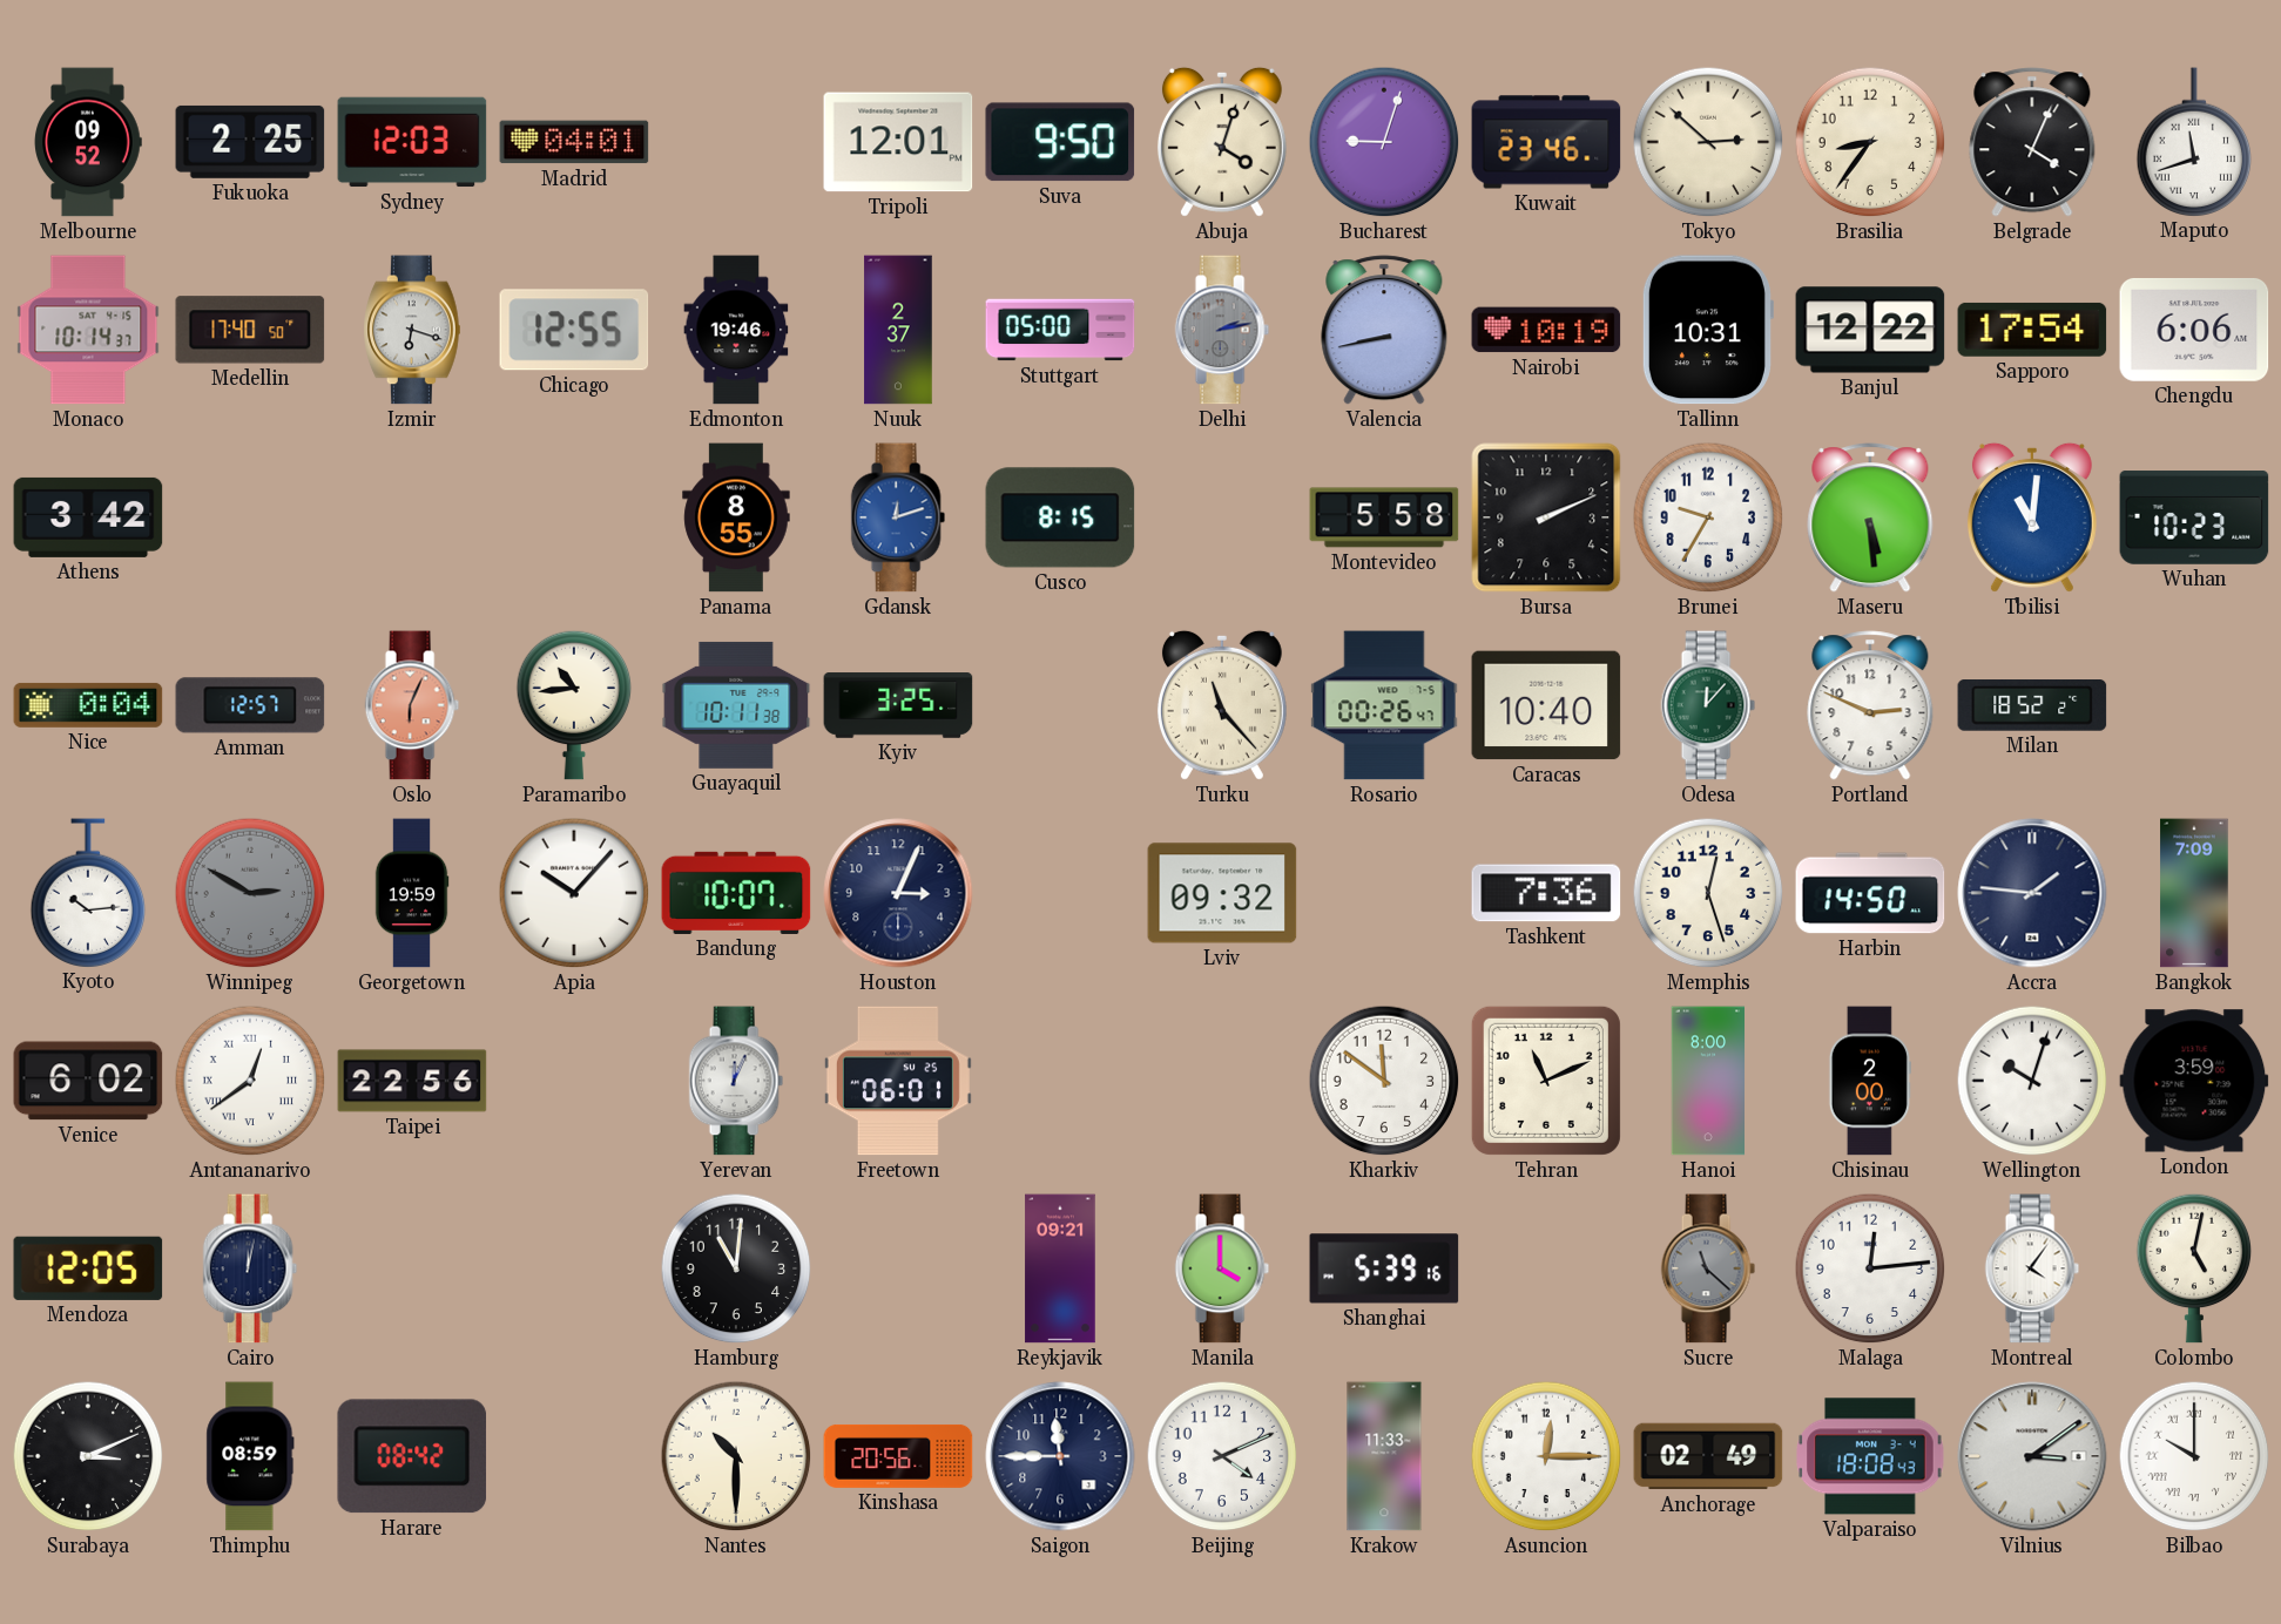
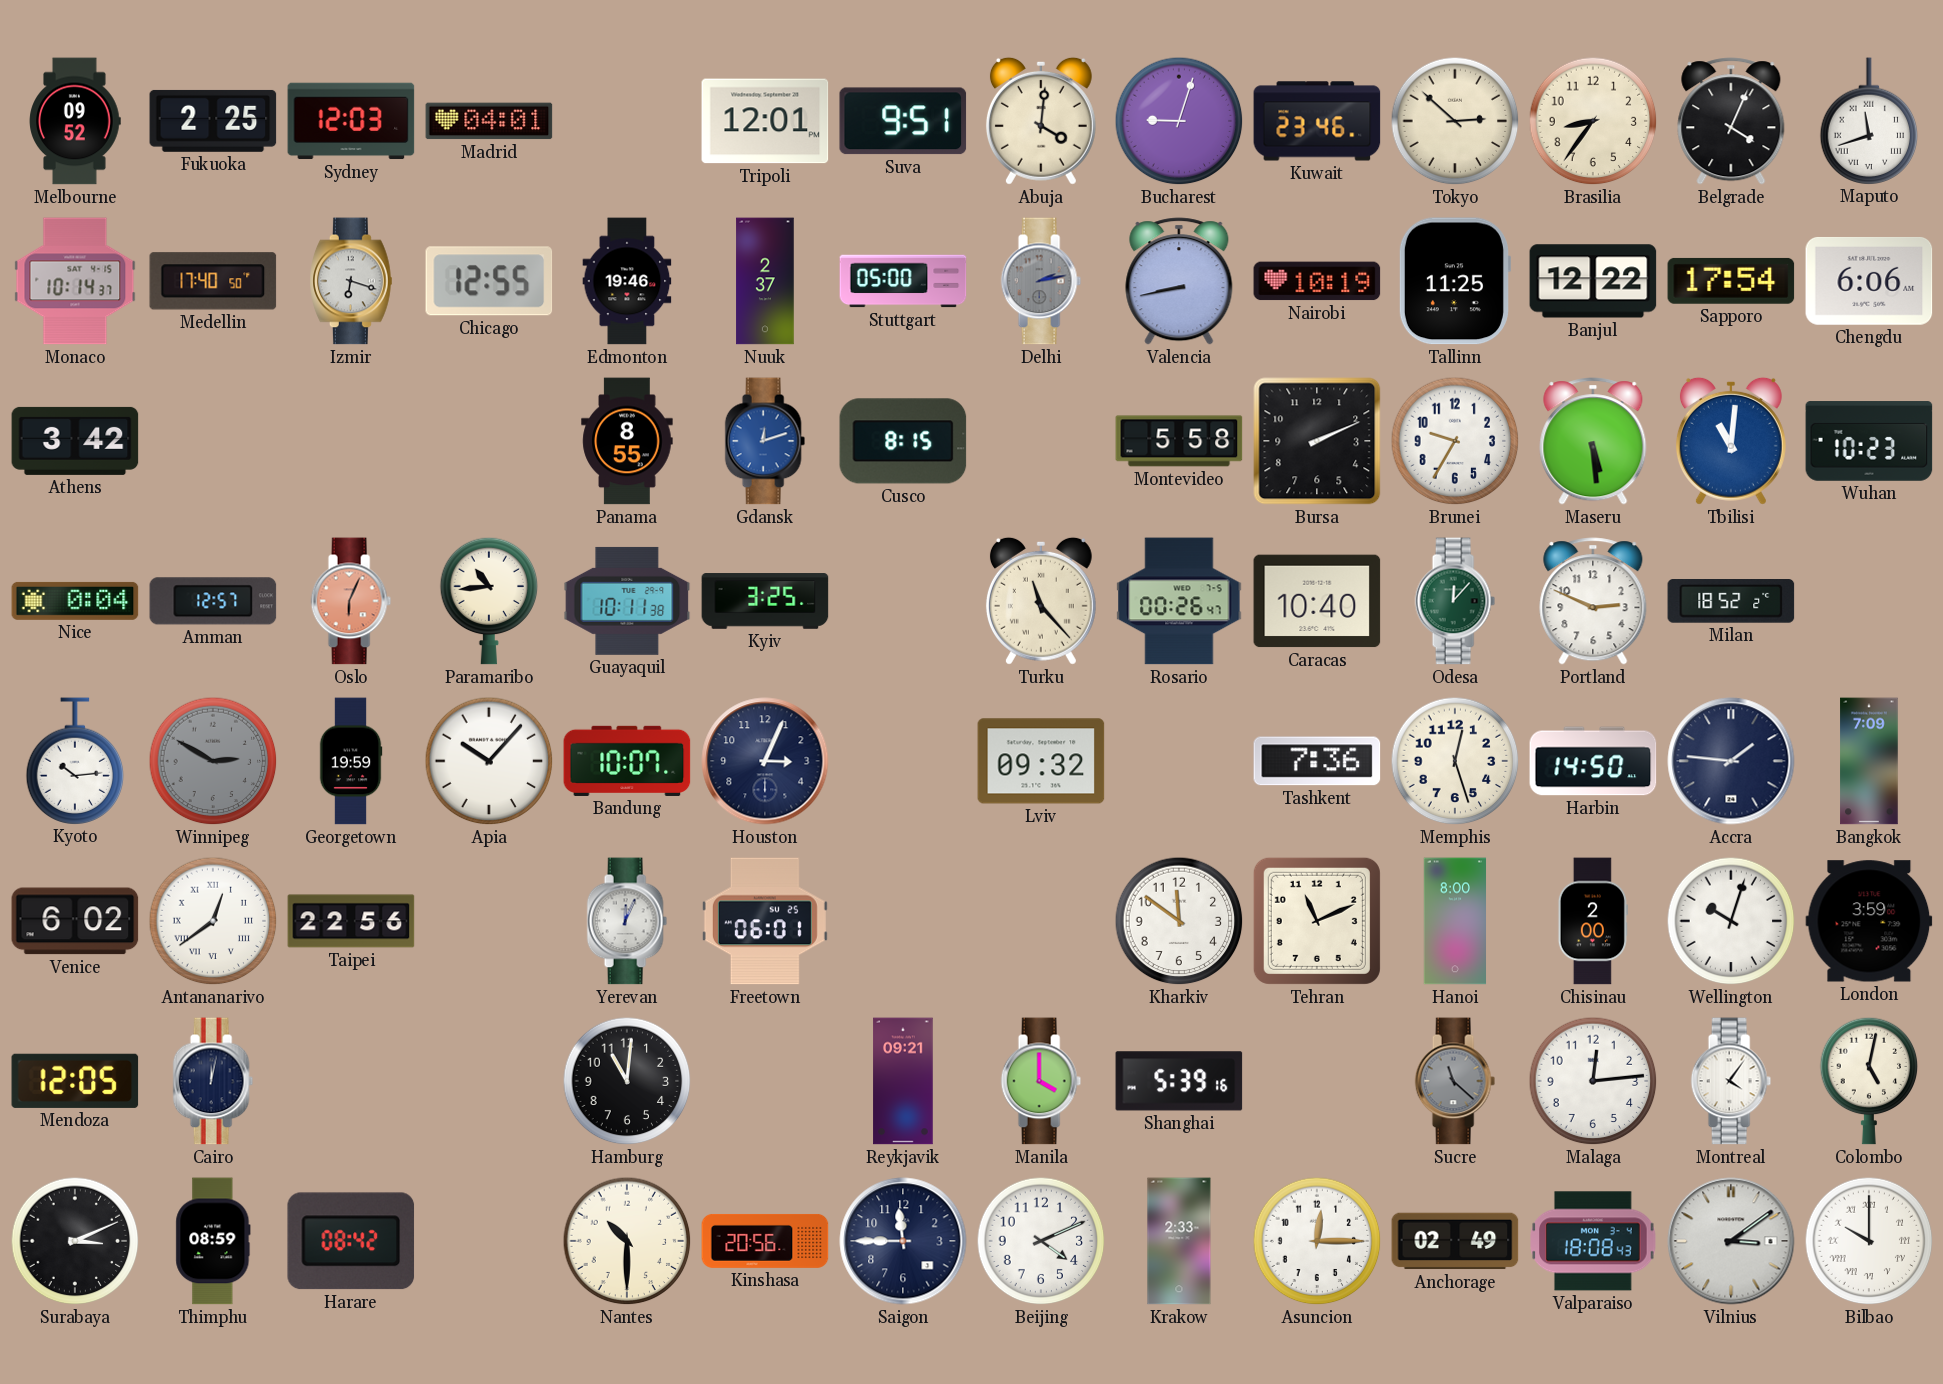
Suva: 9:50 -> 9:51 (903, 121)
Abuja: 4:03 -> 4:01 (1041, 121)
Tallinn: 10:31 -> 11:25 (1454, 281)
Krakow: 11:33 -> 2:33 (1179, 1241)
